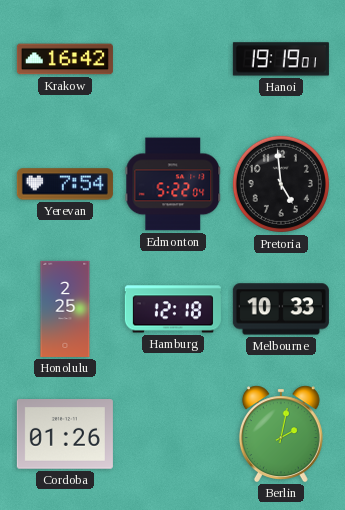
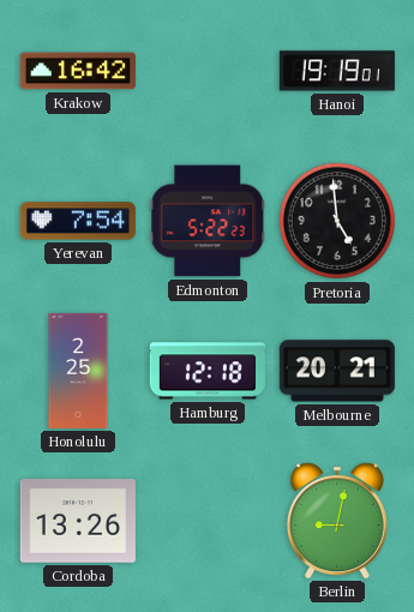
Edmonton: 5:22:04 -> 5:22:23 (208, 221)
Melbourne: 10:33 -> 20:21 (337, 371)
Cordoba: 01:26 -> 13:26 (78, 521)
Berlin: 2:02 -> 9:02 (337, 521)
